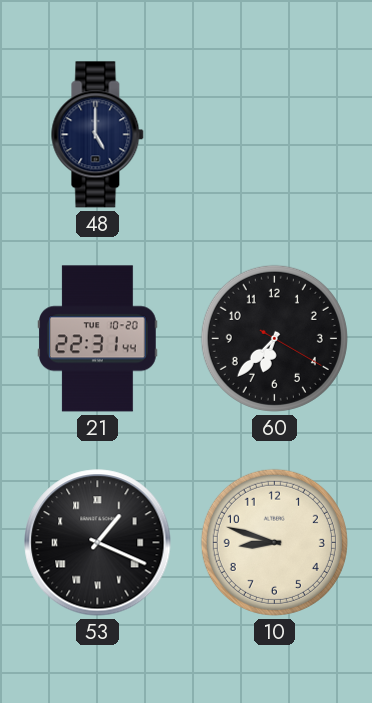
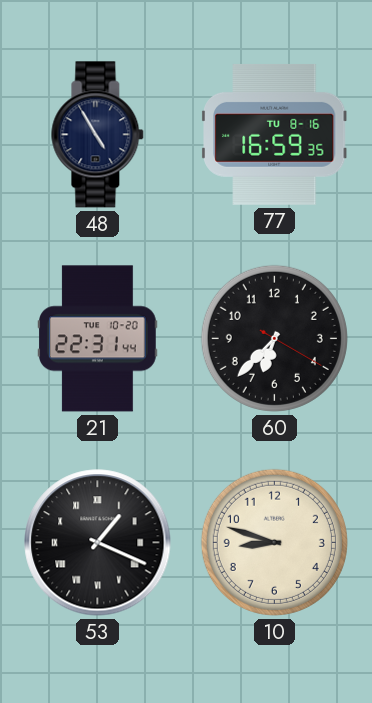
48: 5:00 -> 4:55 (98, 135)
77: none -> 16:59 (275, 134)
